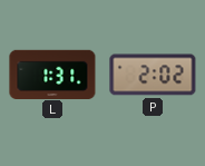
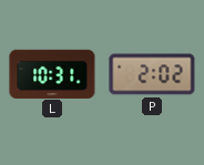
L: 1:31 -> 10:31 (52, 73)
